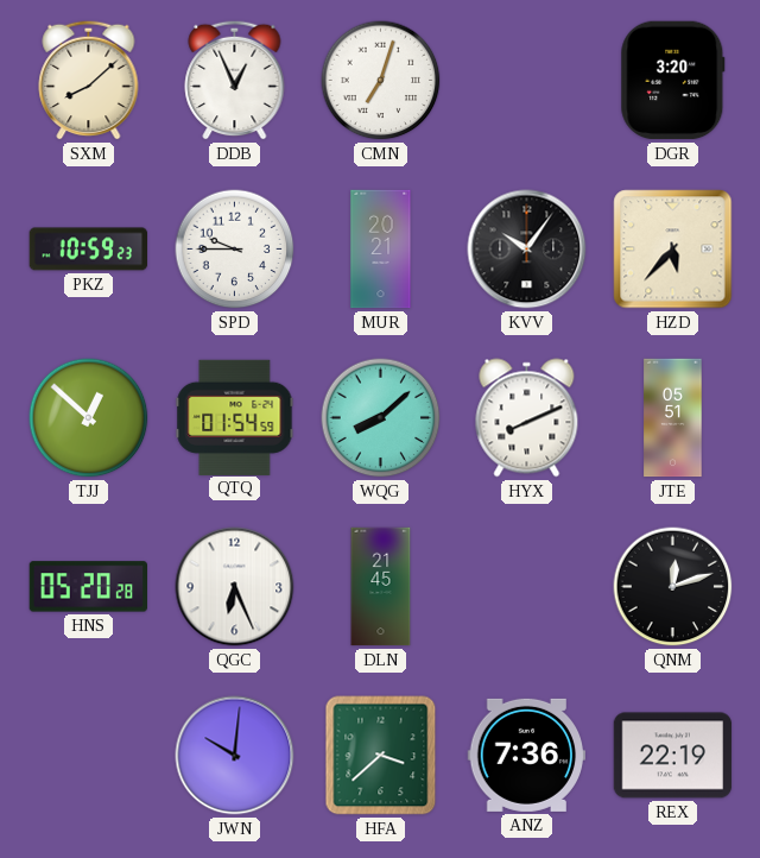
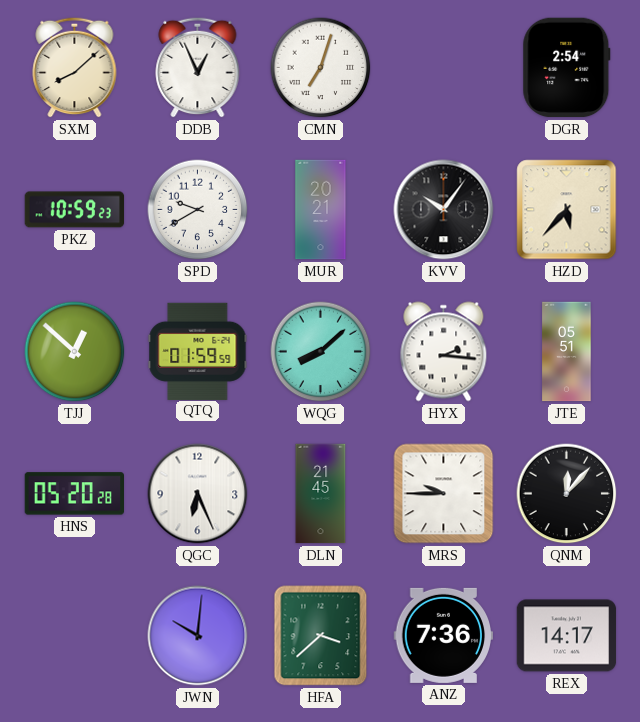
DGR: 3:20 -> 2:54 (567, 68)
SPD: 9:45 -> 9:40 (198, 210)
QTQ: 01:54 -> 01:59 (198, 351)
HYX: 8:11 -> 2:16 (444, 352)
MRS: none -> 9:45 (444, 494)
QNM: 12:12 -> 12:07 (567, 494)
REX: 22:19 -> 14:17 (567, 636)
